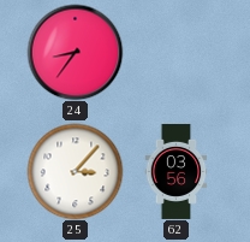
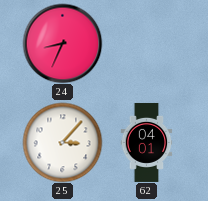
24: 8:36 -> 8:34 (62, 43)
62: 03:56 -> 04:01 (147, 142)
